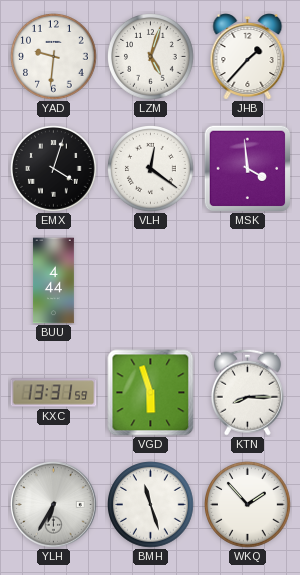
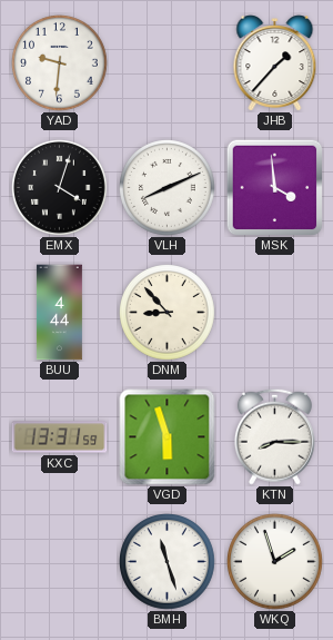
LZM: 5:03 -> none (151, 57)
VLH: 12:21 -> 8:11 (168, 188)
DNM: none -> 8:53 (168, 313)
YLH: 6:35 -> none (54, 505)
WKQ: 1:53 -> 1:57 (275, 562)
